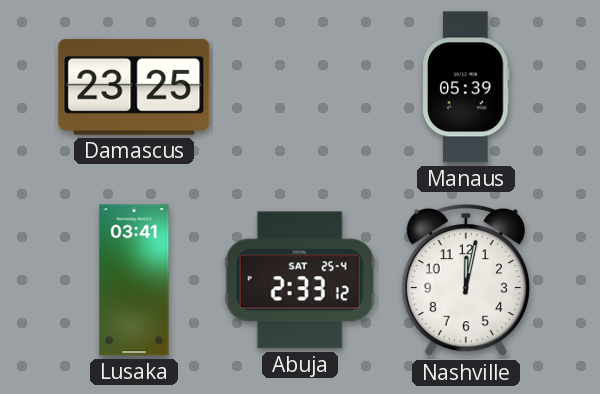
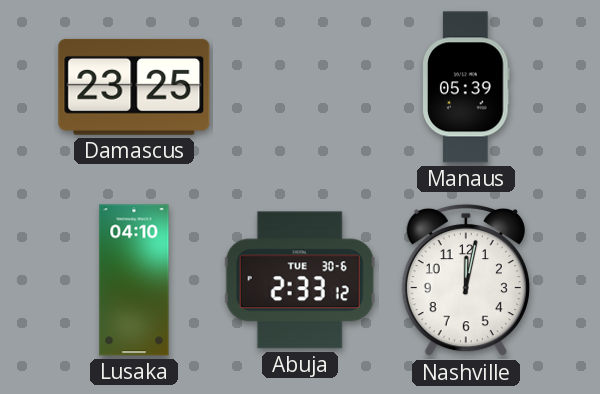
Lusaka: 03:41 -> 04:10 (134, 280)
Abuja date: SAT 25-4 -> TUE 30-6 (300, 280)
